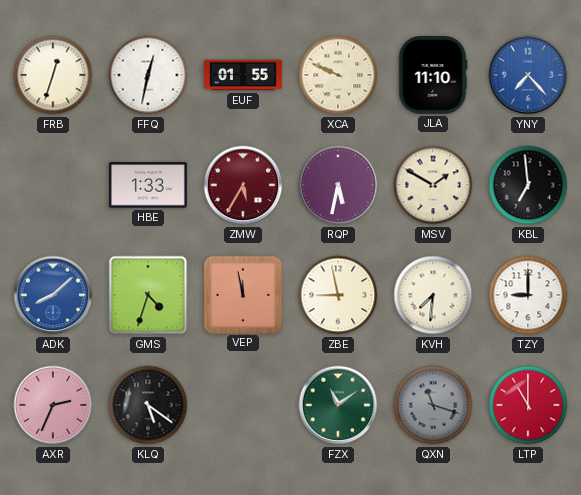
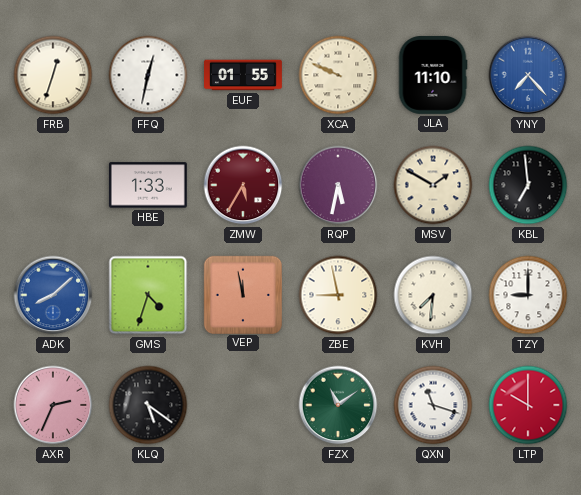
QXN dial: grey -> white (433, 405)
LTP: 11:00 -> 10:00 (528, 405)
